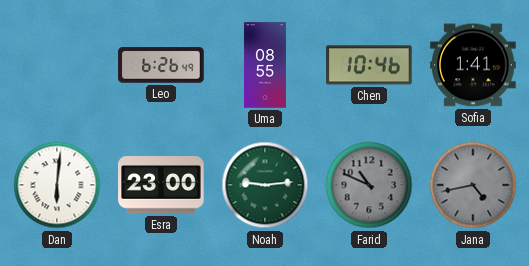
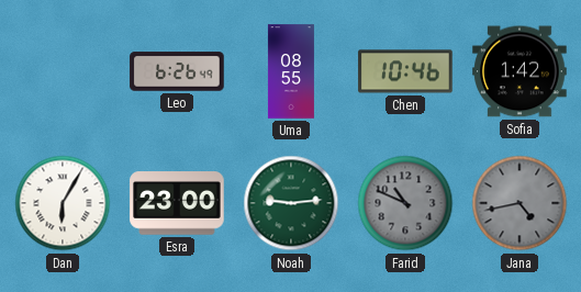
Sofia: 1:41 -> 1:42 (519, 71)
Dan: 6:01 -> 6:05 (63, 203)
